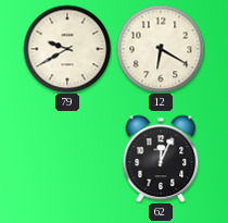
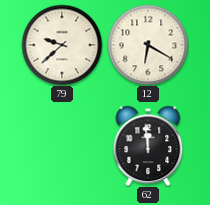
79: 9:40 -> 9:38 (62, 45)
62: 12:04 -> 11:59 (148, 146)
